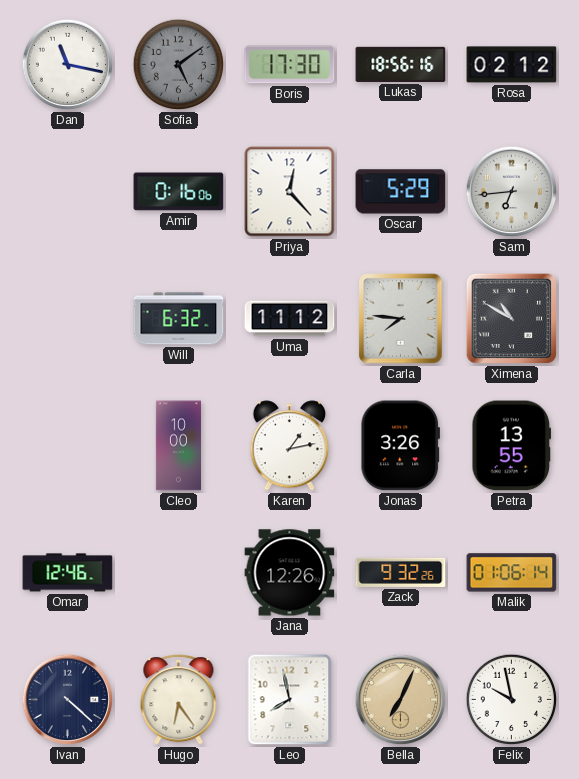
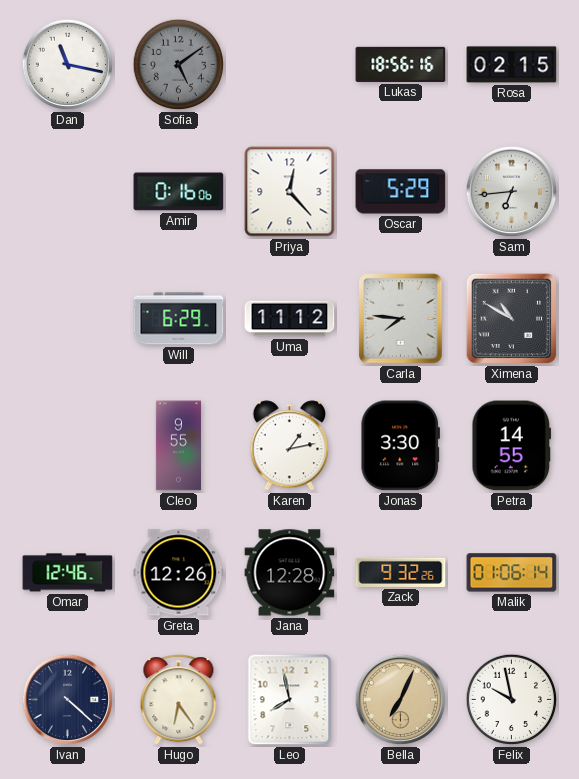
Boris: 17:30 -> none (290, 65)
Rosa: 02:12 -> 02:15 (512, 65)
Will: 6:32 -> 6:29 (179, 319)
Cleo: 10:00 -> 9:55 (178, 446)
Jonas: 3:26 -> 3:30 (400, 446)
Petra: 13:55 -> 14:55 (512, 446)
Greta: none -> 12:26 (179, 573)
Jana: 12:26 -> 12:28 (290, 573)
